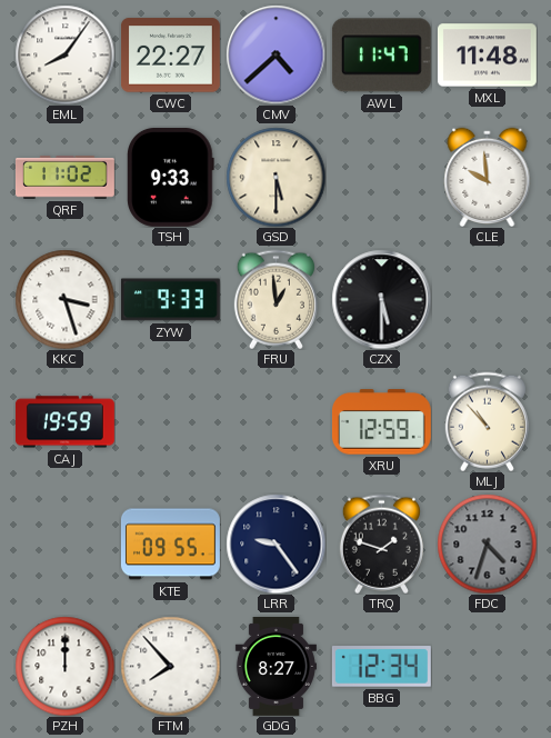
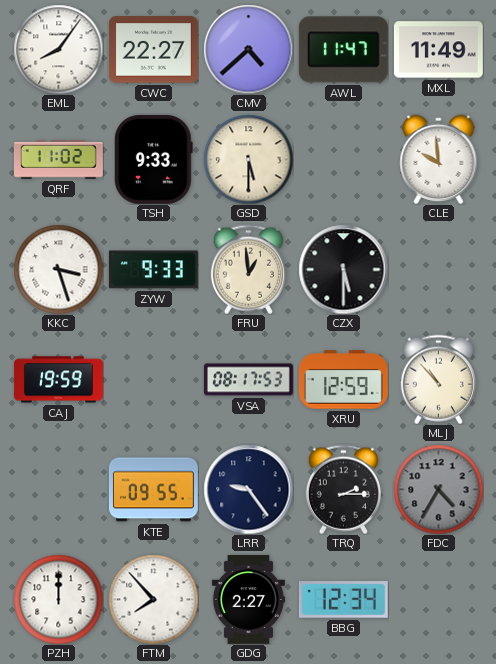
MXL: 11:48 -> 11:49 (438, 50)
VSA: none -> 08:17 (248, 380)
TRQ: 1:48 -> 2:15 (343, 489)
FDC: 4:33 -> 4:35 (438, 489)
GDG: 8:27 -> 2:27 (248, 600)
